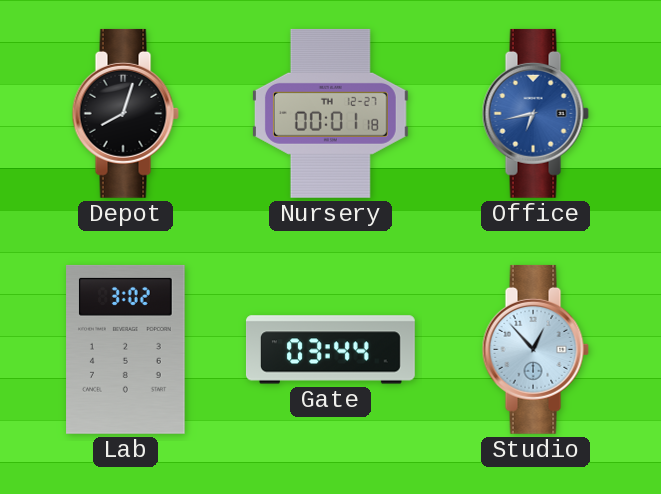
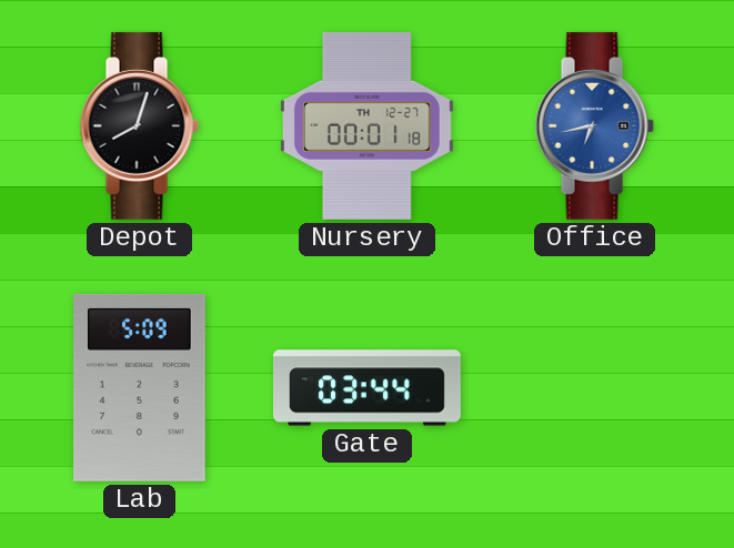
Lab: 3:02 -> 5:09 (140, 387)
Studio: 12:53 -> none (535, 349)
